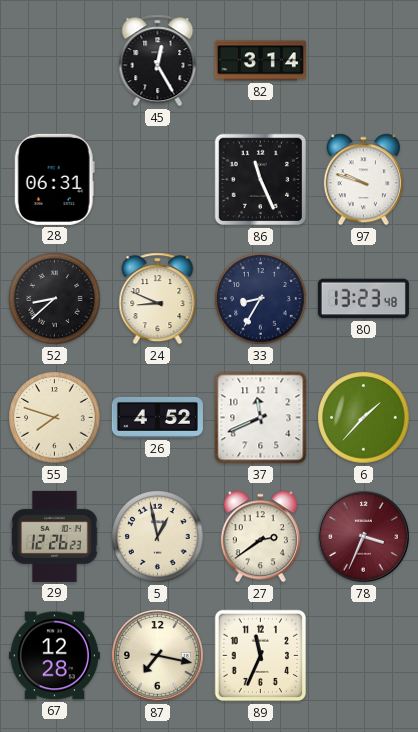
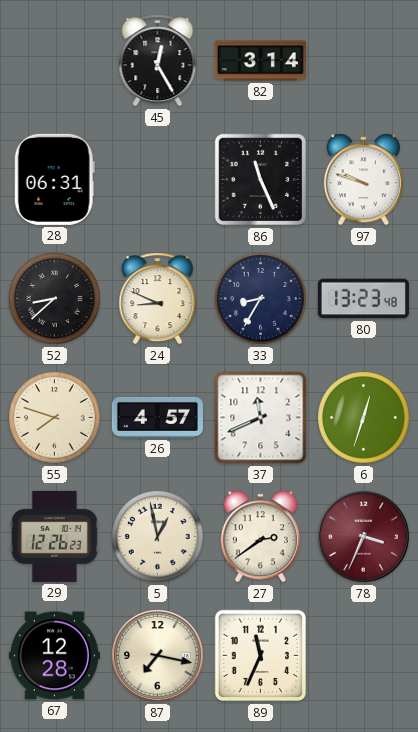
26: 4:52 -> 4:57 (157, 417)
6: 1:37 -> 12:33 (364, 418)
